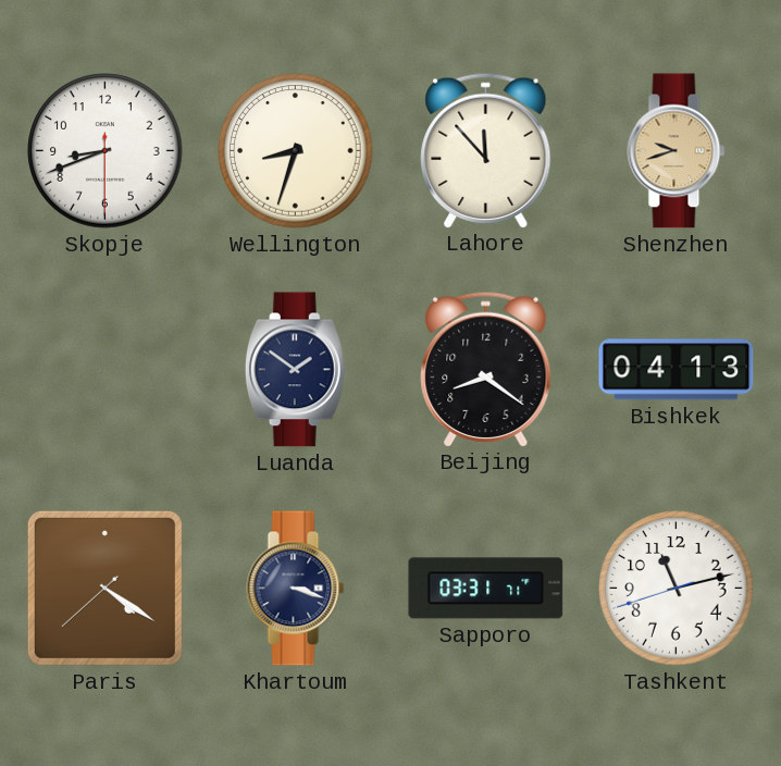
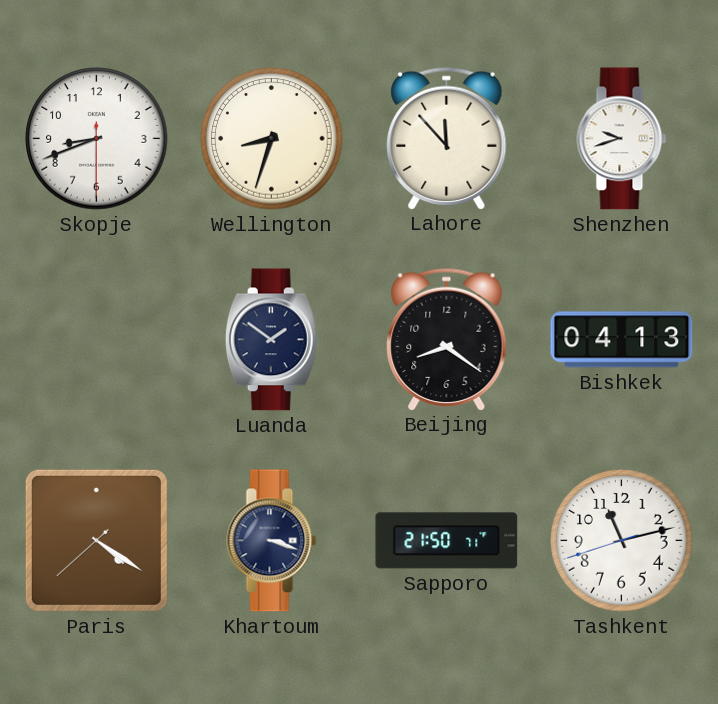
Shenzhen dial: champagne -> white (622, 139)
Sapporo: 03:31 -> 21:50 (447, 541)
